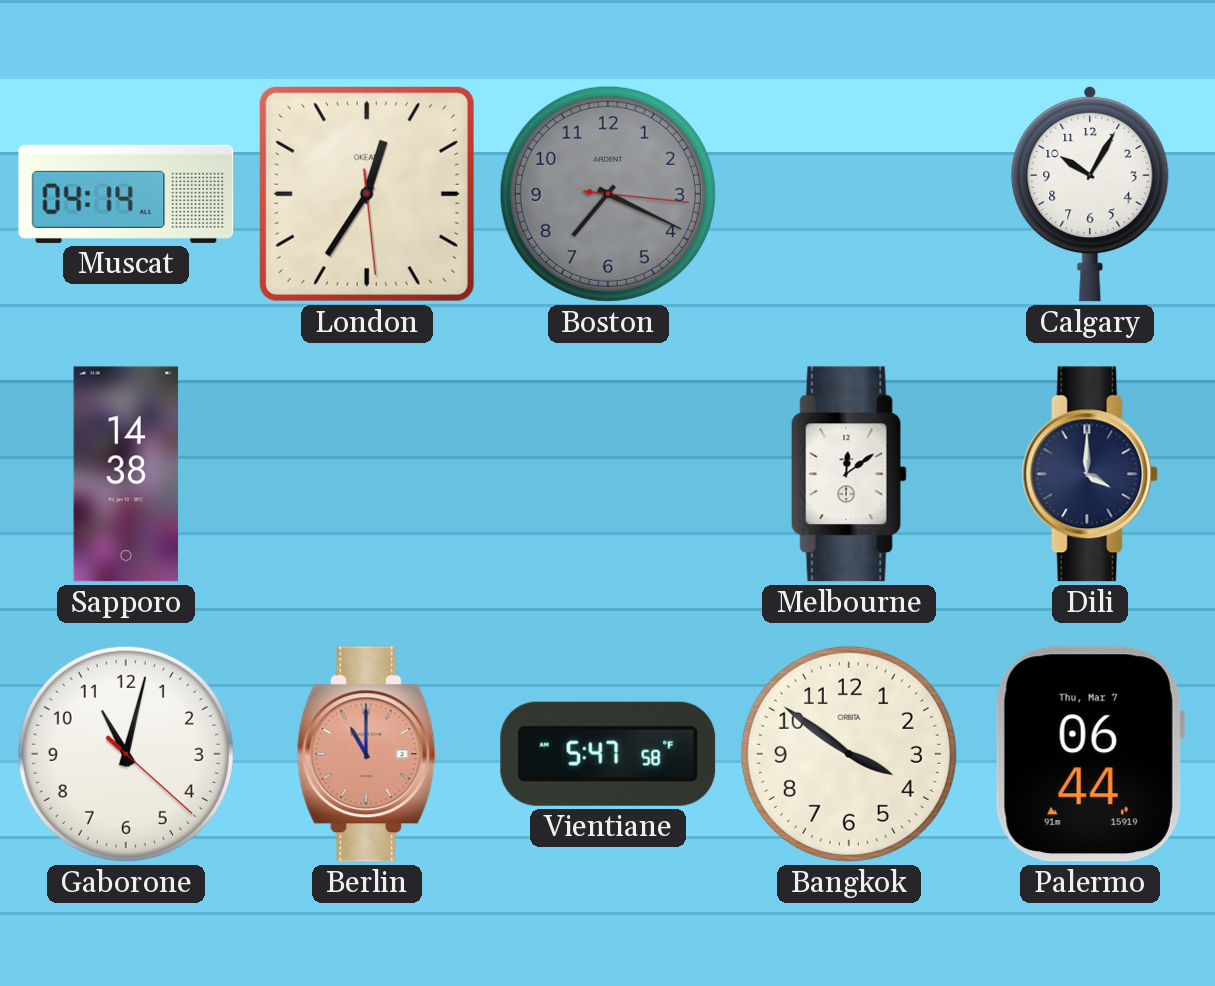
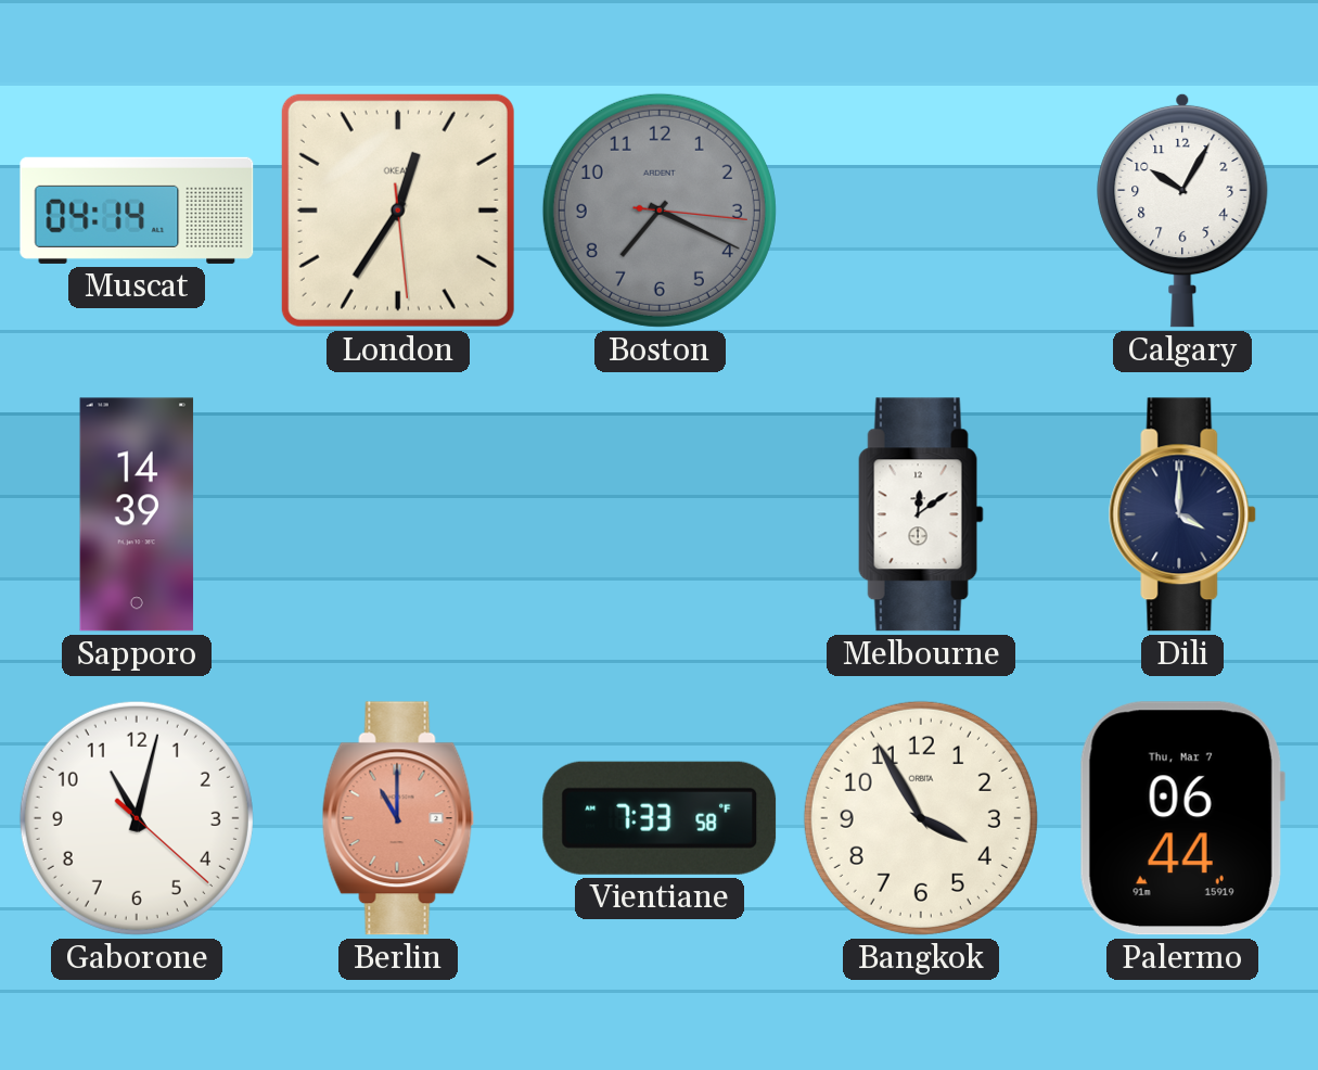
Sapporo: 14:38 -> 14:39 (137, 514)
Vientiane: 5:47 -> 7:33 (660, 818)
Bangkok: 3:51 -> 3:55 (921, 818)
